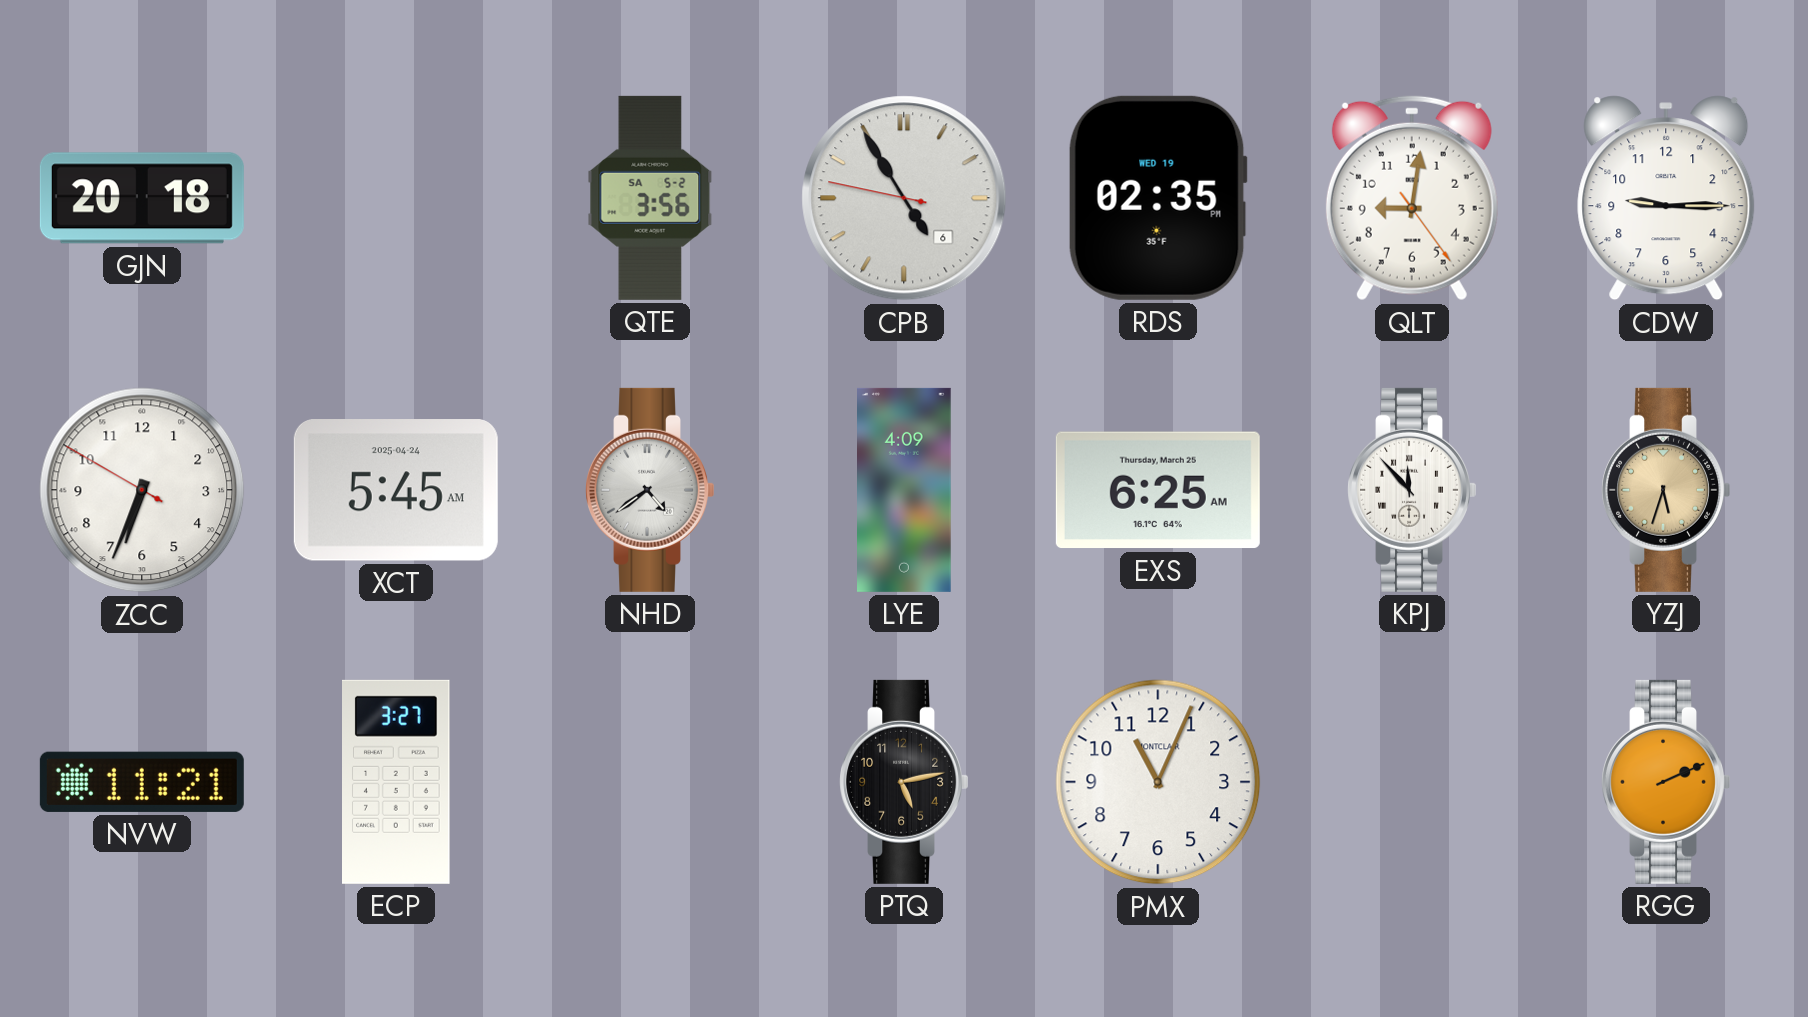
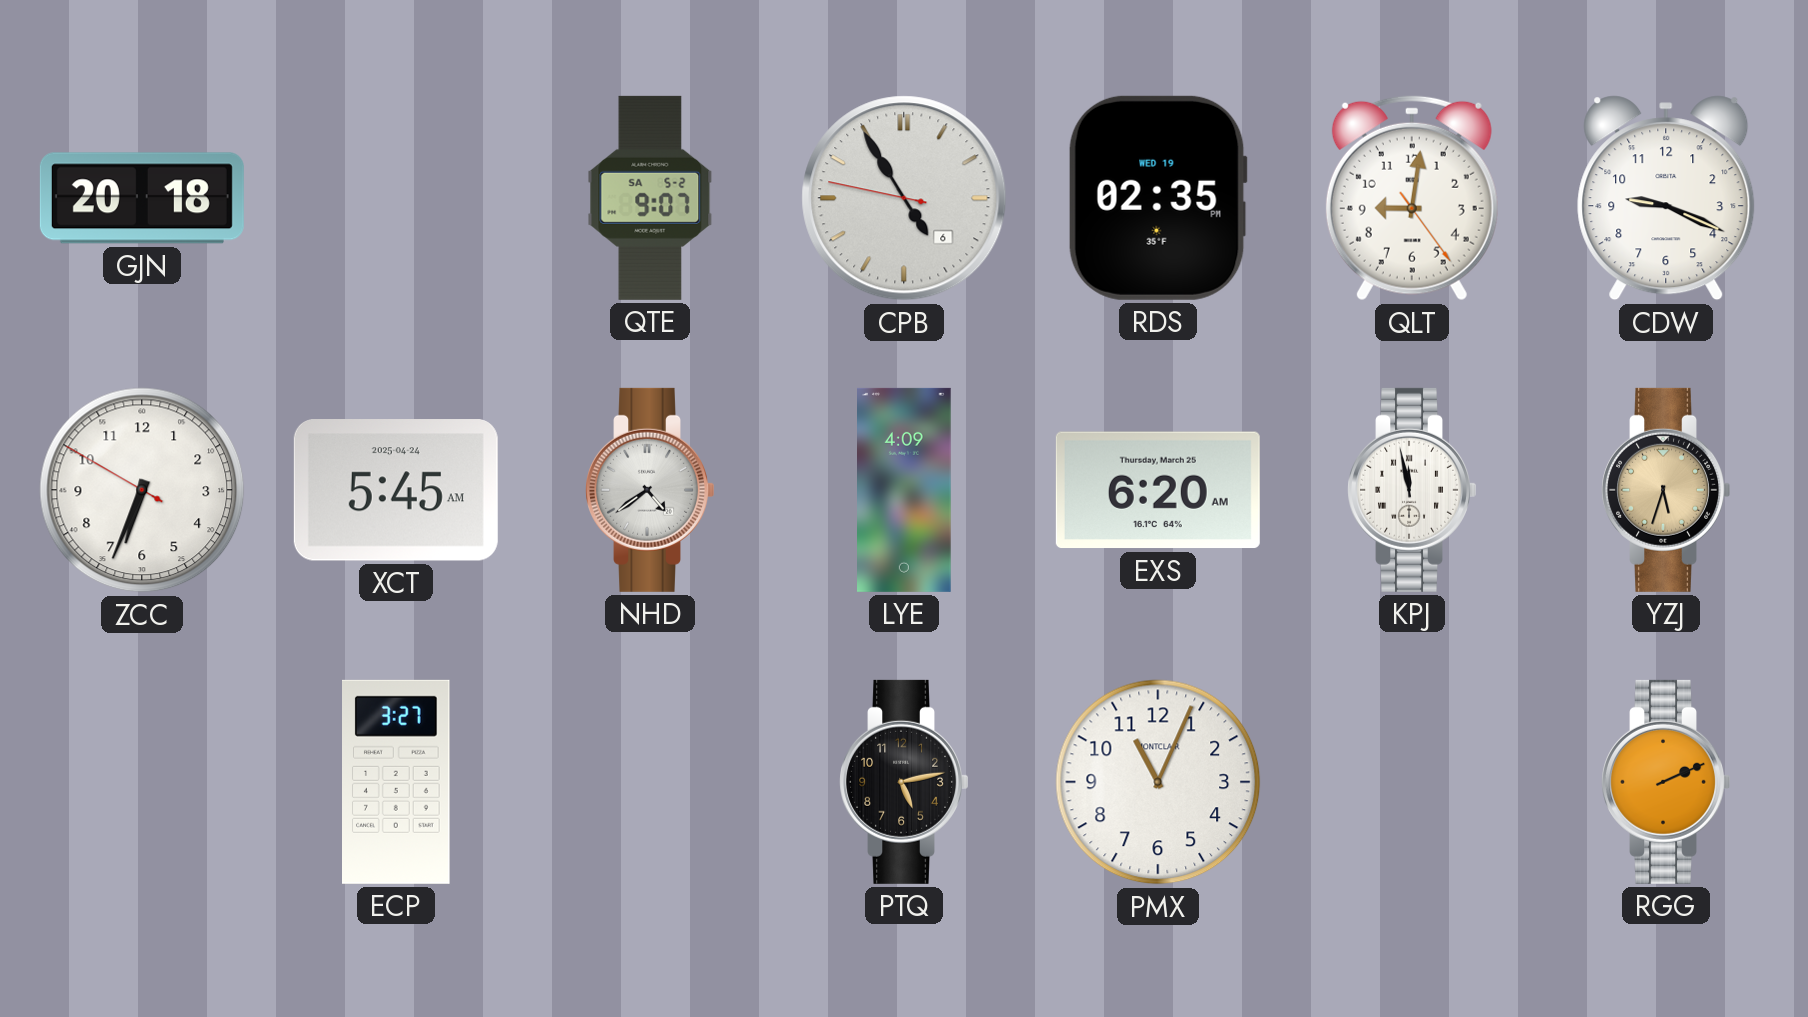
QTE: 3:56 -> 9:07 (650, 198)
CDW: 9:15 -> 9:19 (1666, 198)
EXS: 6:25 -> 6:20 (1158, 490)
KPJ: 11:53 -> 11:58 (1411, 490)
NVW: 11:21 -> none (142, 782)
